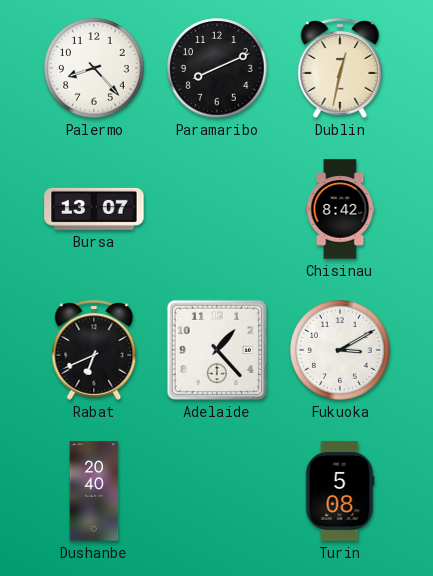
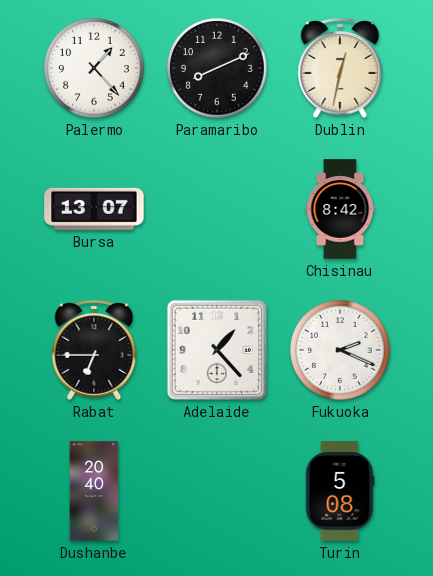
Palermo: 8:23 -> 1:23 (94, 68)
Rabat: 6:41 -> 6:45 (94, 351)
Fukuoka: 3:10 -> 2:19 (340, 350)
